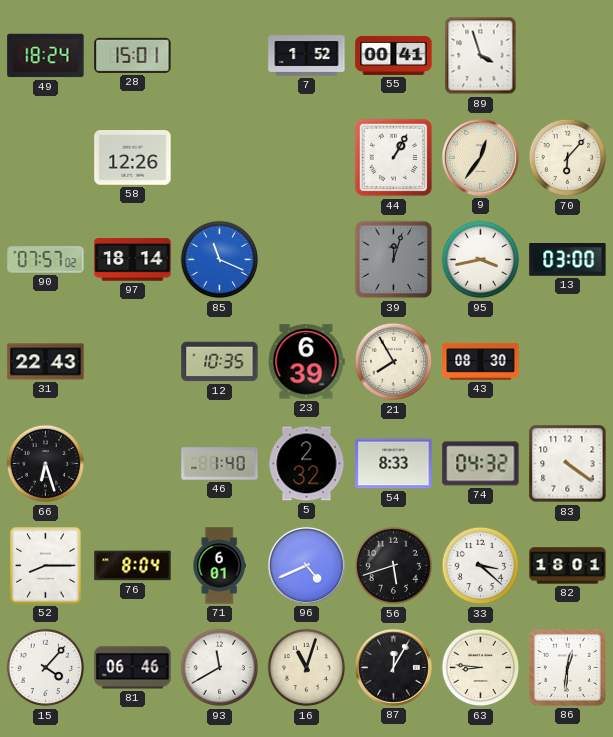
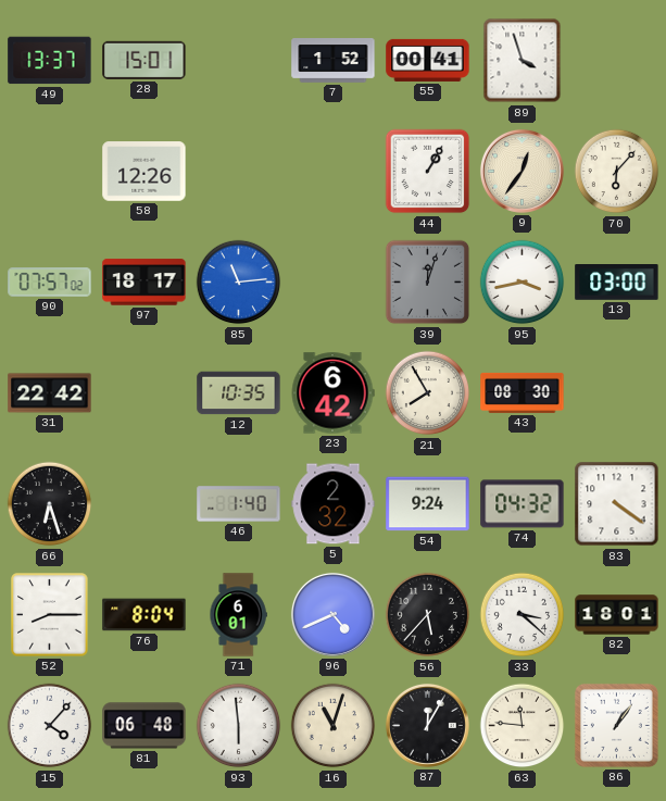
49: 18:24 -> 13:37 (50, 61)
97: 18:14 -> 18:17 (144, 283)
85: 11:19 -> 11:14 (239, 283)
31: 22:43 -> 22:42 (50, 393)
23: 6:39 -> 6:42 (332, 393)
54: 8:33 -> 9:24 (428, 504)
56: 5:42 -> 5:37 (428, 615)
81: 06:46 -> 06:48 (144, 726)
93: 11:40 -> 5:59 (239, 726)
63: 8:46 -> 11:46 (523, 726)
86: 12:31 -> 1:06 (616, 725)
